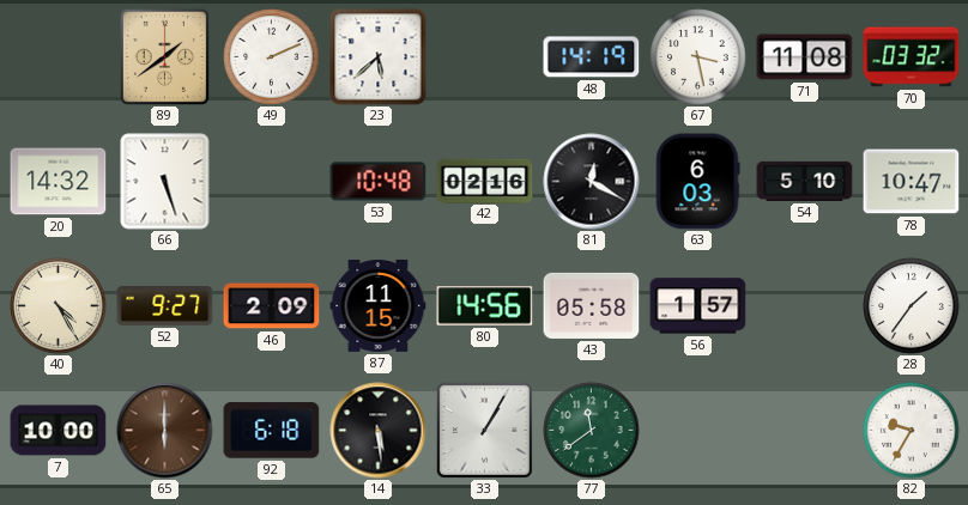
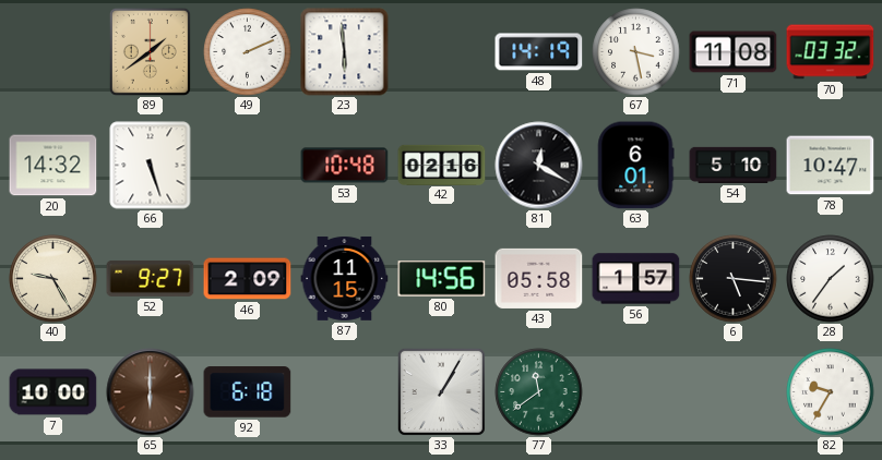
23: 5:38 -> 5:59 (345, 52)
63: 6:03 -> 6:01 (635, 166)
40: 4:25 -> 9:25 (53, 279)
6: none -> 5:16 (734, 279)
14: 5:29 -> none (379, 431)
